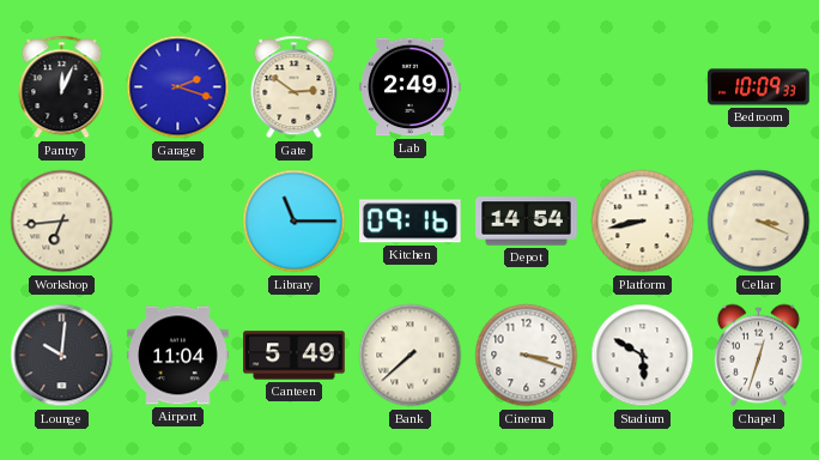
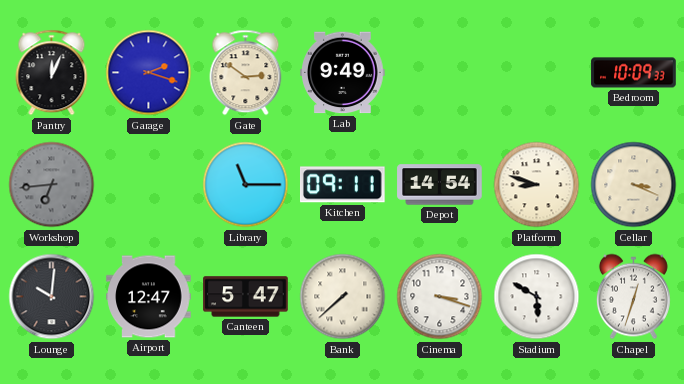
Lab: 2:49 -> 9:49 (343, 73)
Workshop dial: cream -> grey (52, 185)
Kitchen: 09:16 -> 09:11 (343, 185)
Platform: 8:43 -> 8:48 (537, 185)
Airport: 11:04 -> 12:47 (149, 297)
Canteen: 5:49 -> 5:47 (246, 297)
